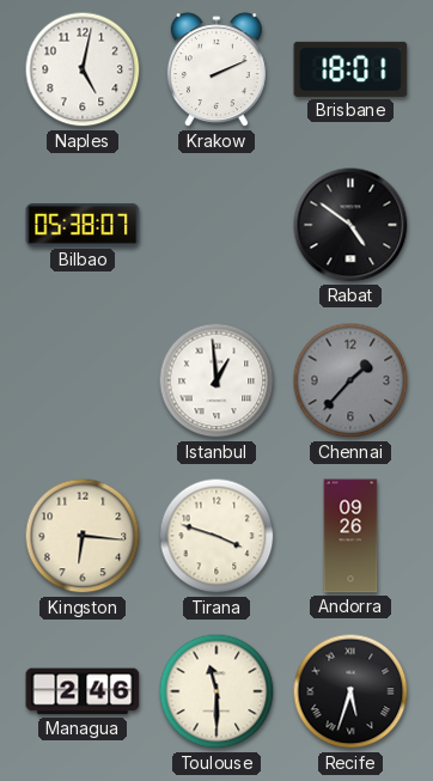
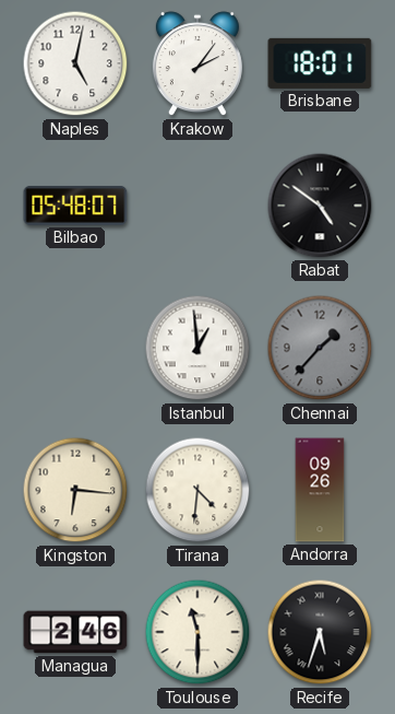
Krakow: 2:11 -> 2:06 (197, 65)
Bilbao: 05:38 -> 05:48 (75, 206)
Tirana: 3:48 -> 4:31 (197, 490)
